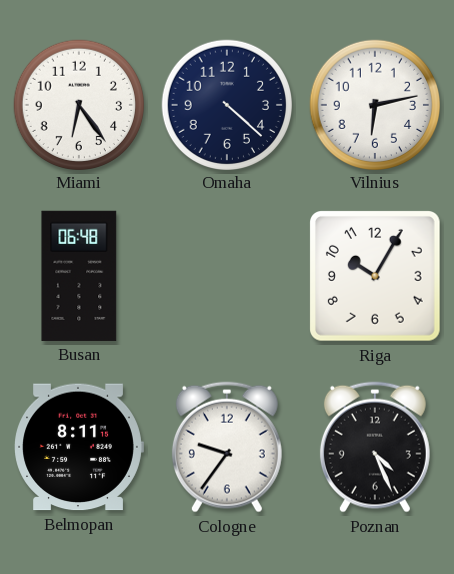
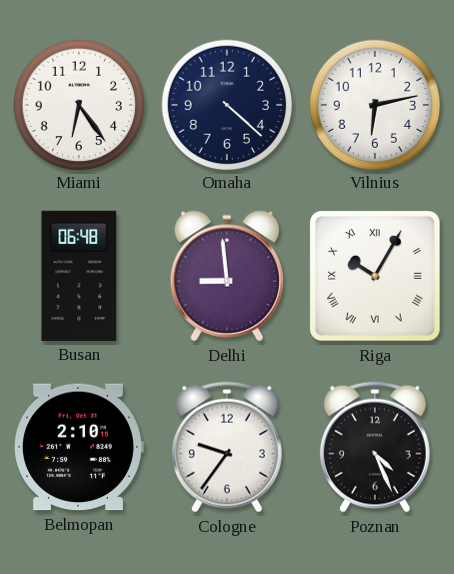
Delhi: none -> 8:59 (226, 276)
Riga numerals: Arabic -> Roman (376, 277)
Belmopan: 8:11 -> 2:10 (79, 447)
